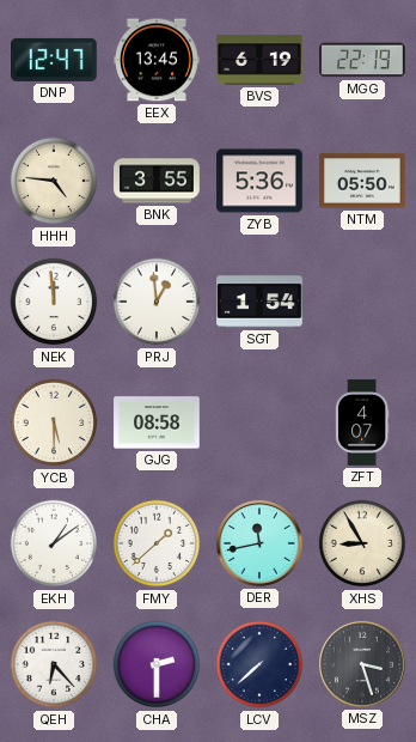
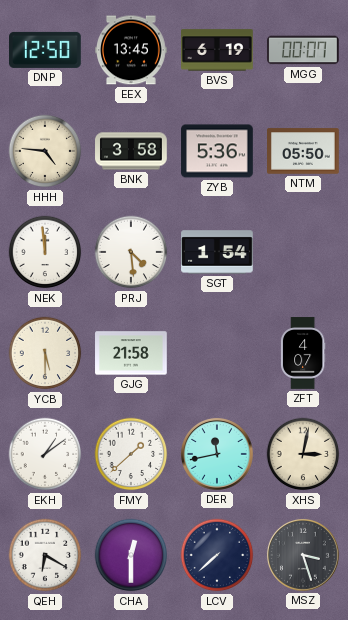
DNP: 12:47 -> 12:50 (46, 50)
MGG: 22:19 -> 00:07 (304, 50)
BNK: 3:55 -> 3:58 (131, 151)
PRJ: 12:59 -> 4:29 (131, 252)
GJG: 08:58 -> 21:58 (131, 353)
XHS: 8:55 -> 3:02 (303, 454)
QEH: 6:23 -> 6:20 (45, 555)
CHA: 2:30 -> 12:30 (131, 555)
